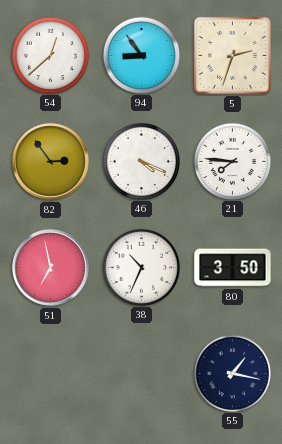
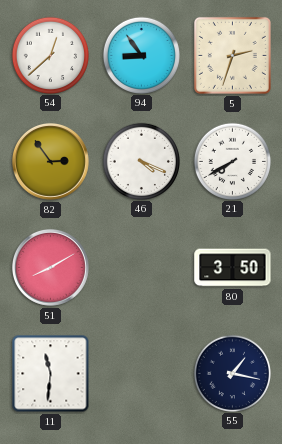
21: 7:46 -> 7:40 (232, 161)
51: 6:58 -> 8:10 (50, 267)
38: 10:34 -> none (141, 267)
11: none -> 11:31 (51, 374)
